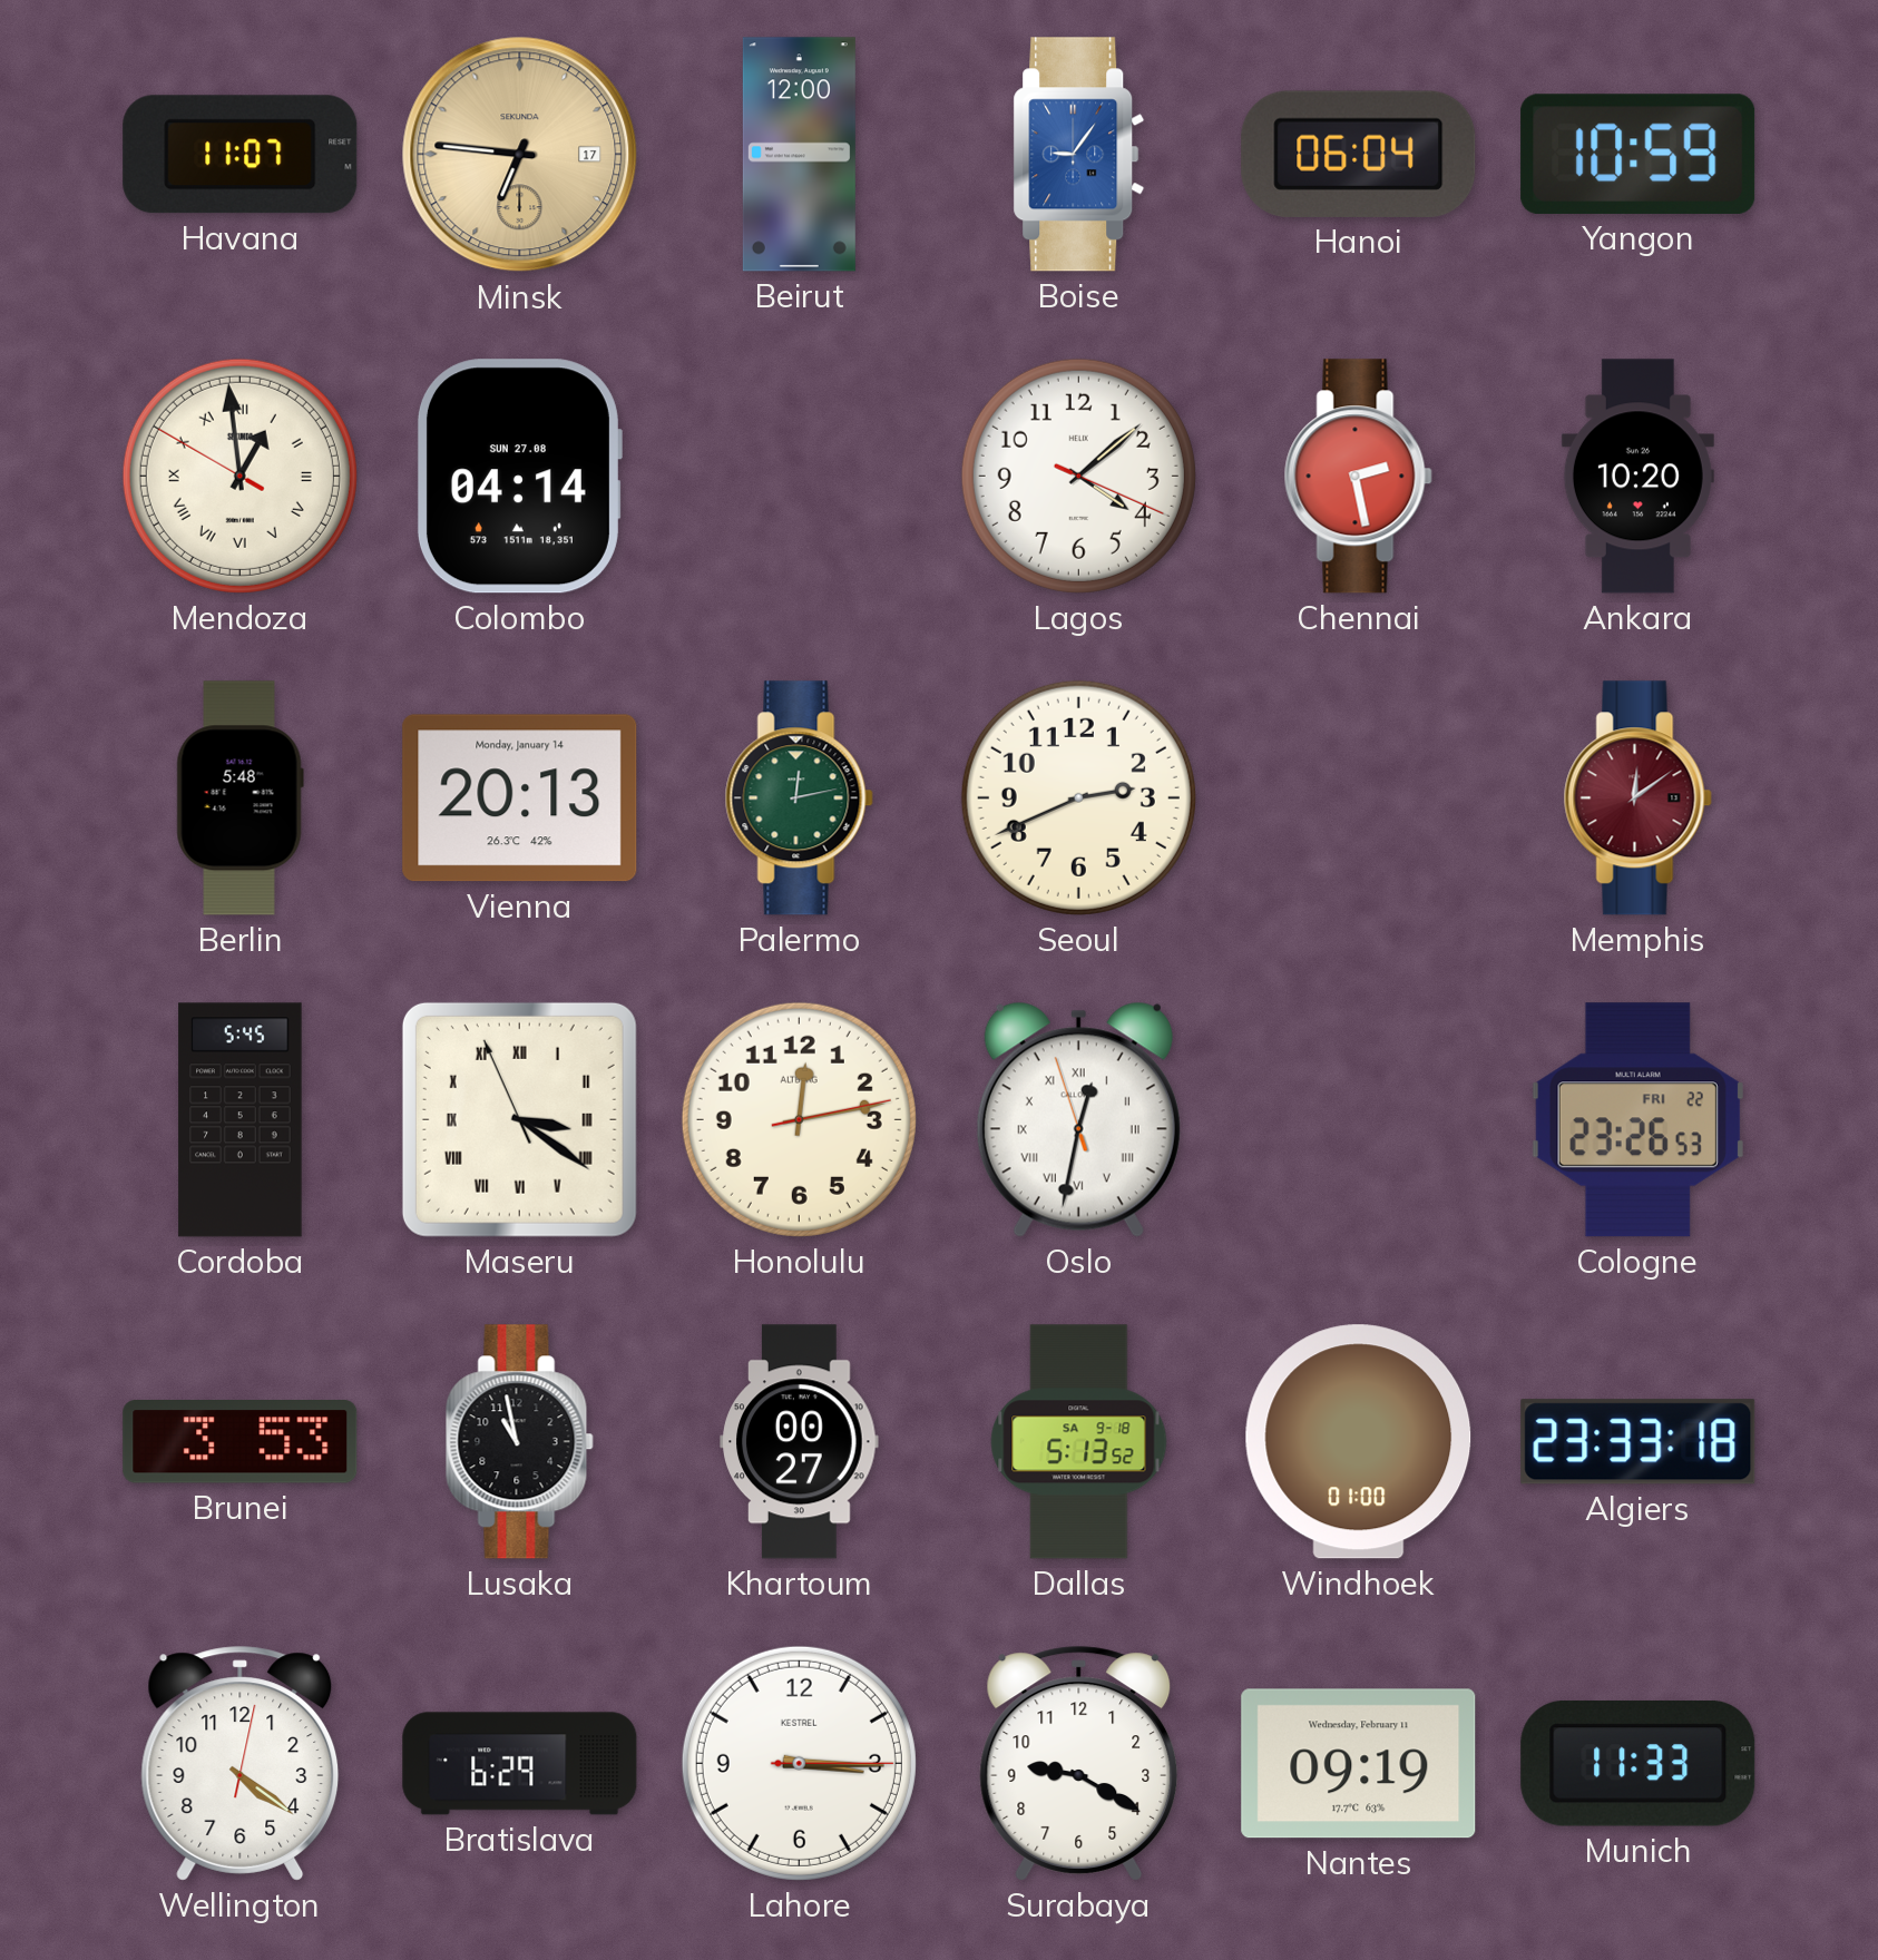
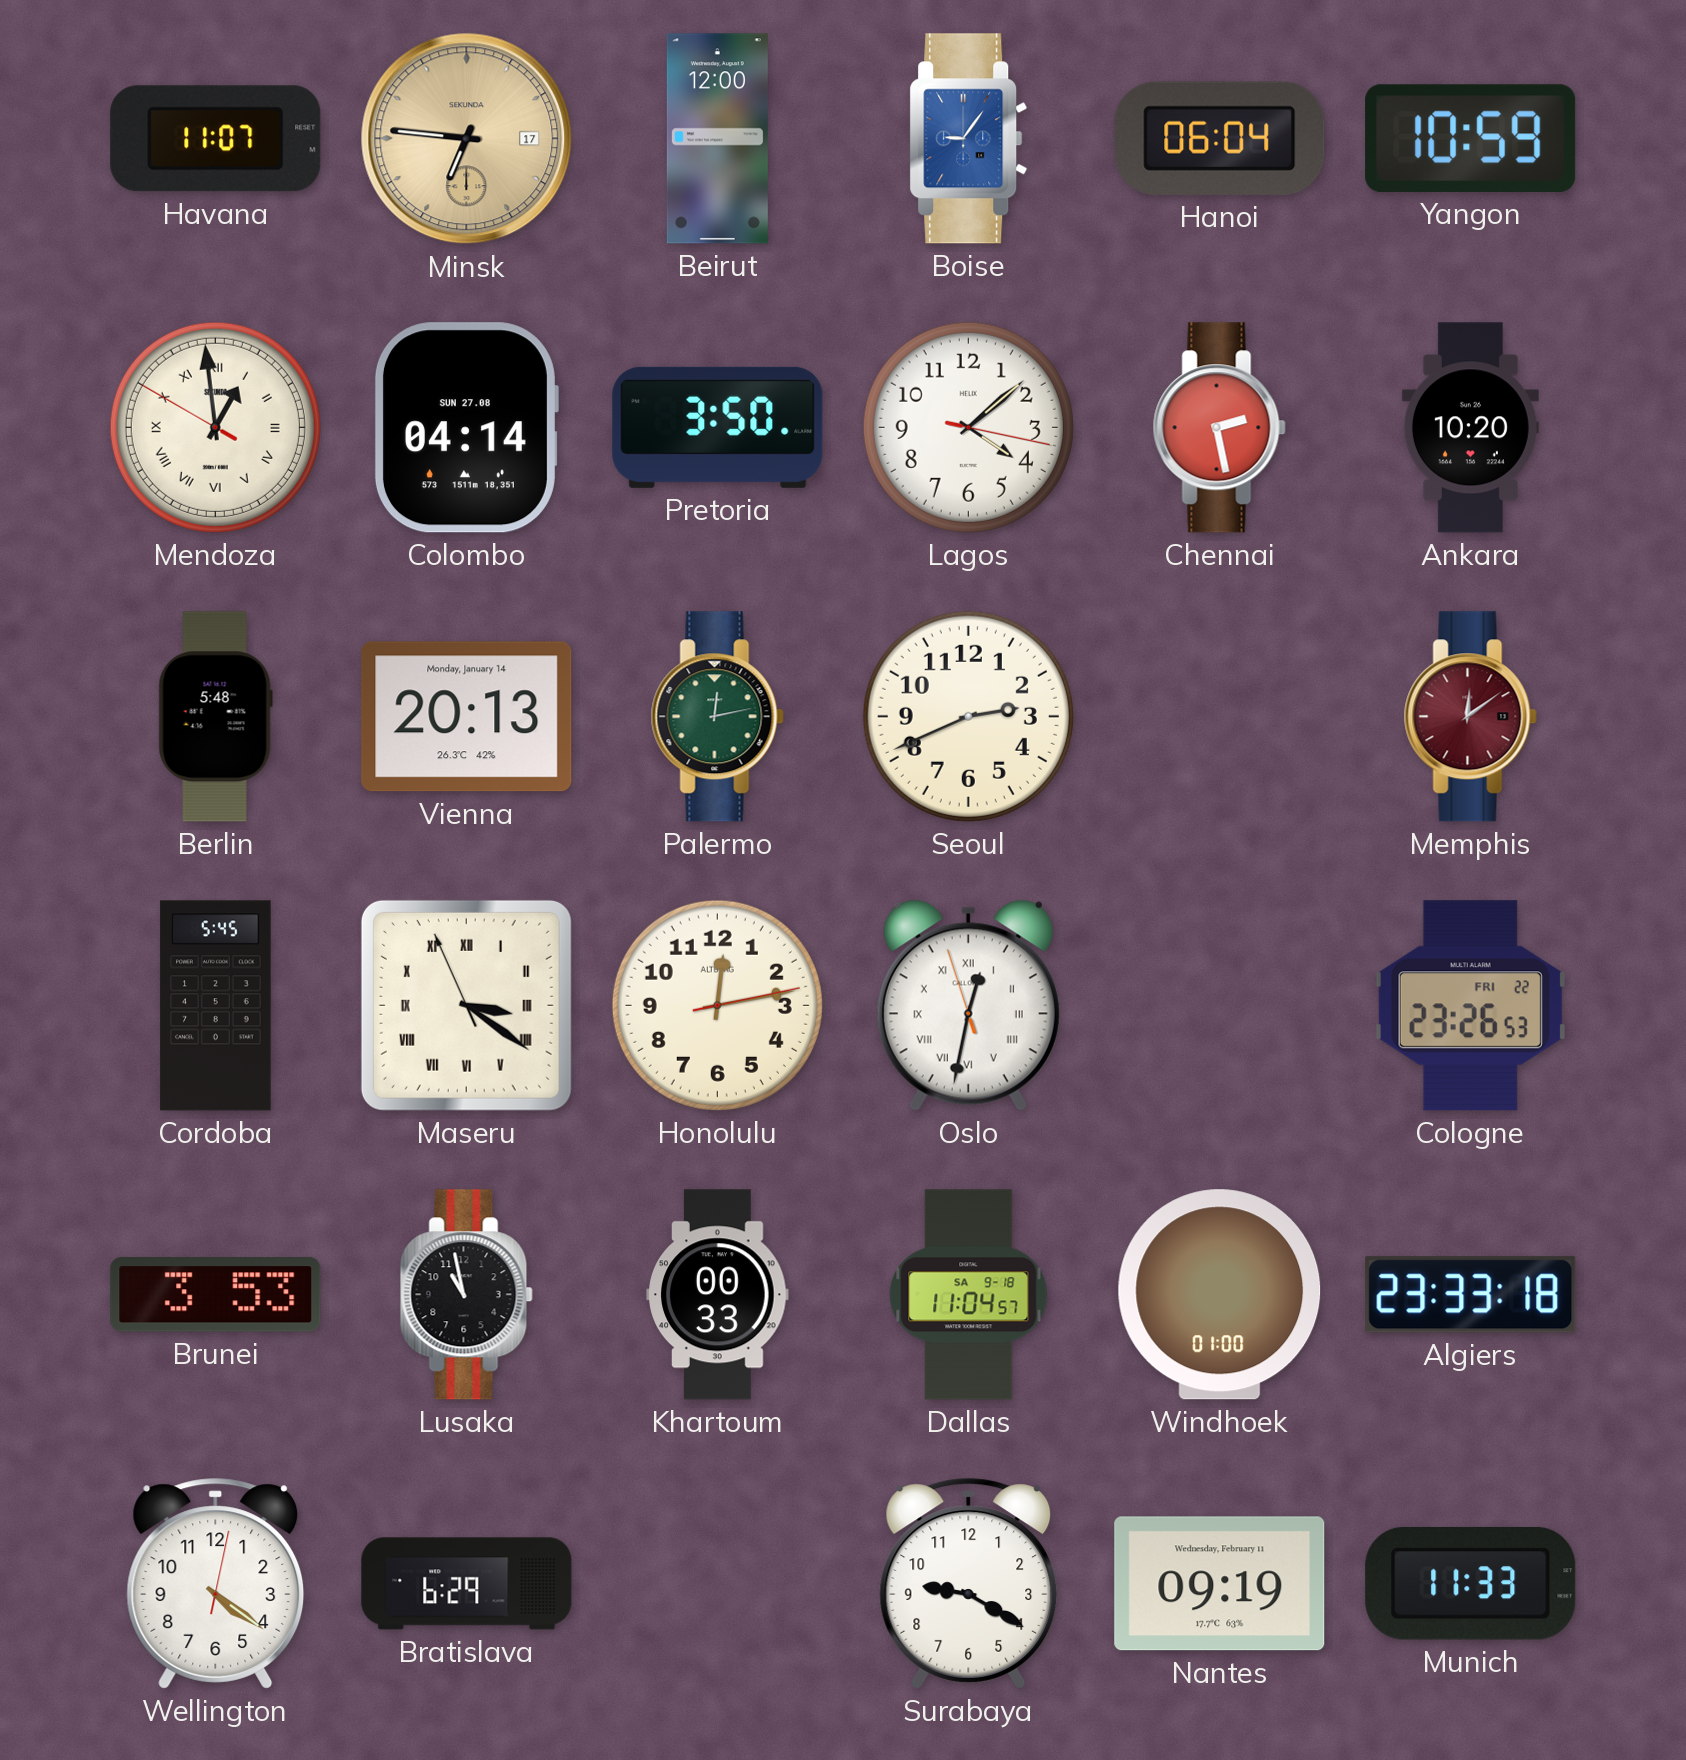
Pretoria: none -> 3:50 (718, 427)
Lagos: 4:08:19 -> 4:08:17 (968, 427)
Khartoum: 00:27 -> 00:33 (718, 1295)
Dallas: 5:13 -> 11:04 (969, 1295)
Lahore: 3:15 -> none (799, 1763)
